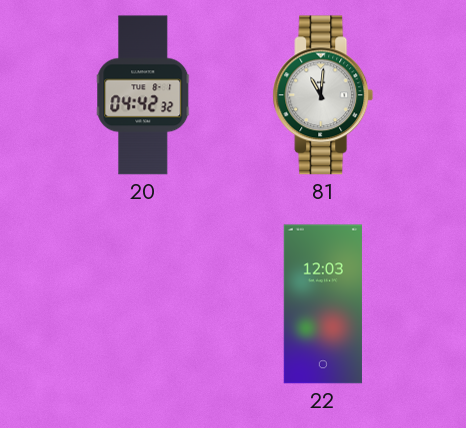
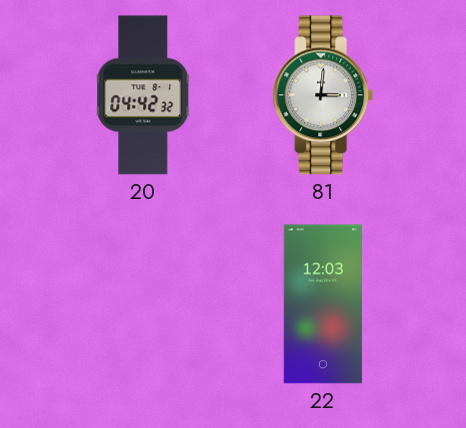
81: 11:01 -> 3:01 (323, 95)
